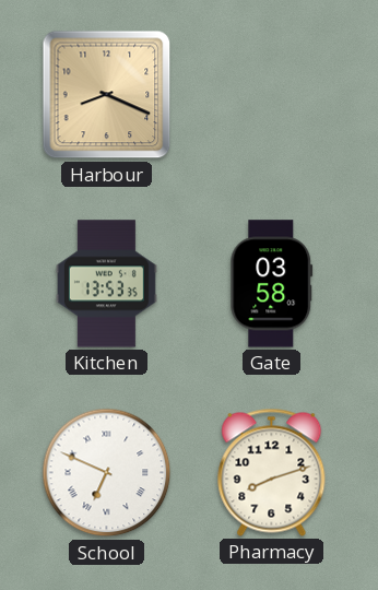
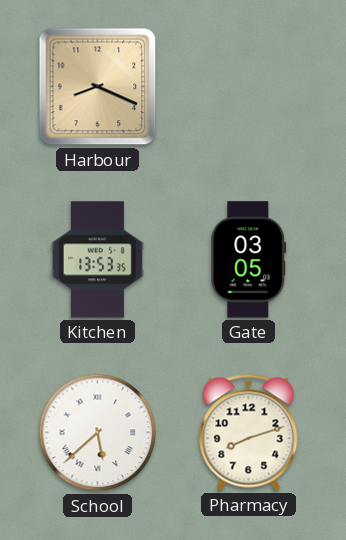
Gate: 03:58 -> 03:05 (249, 260)
School: 6:49 -> 5:38 (98, 433)
